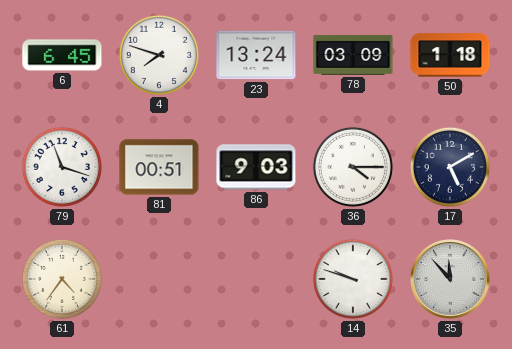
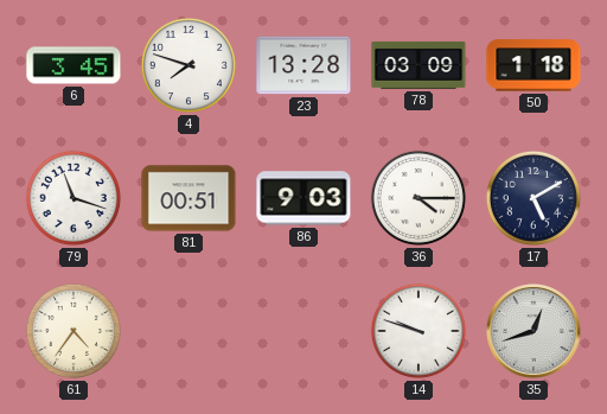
6: 6:45 -> 3:45 (74, 65)
23: 13:24 -> 13:28 (303, 65)
35: 11:53 -> 12:42 (535, 332)
